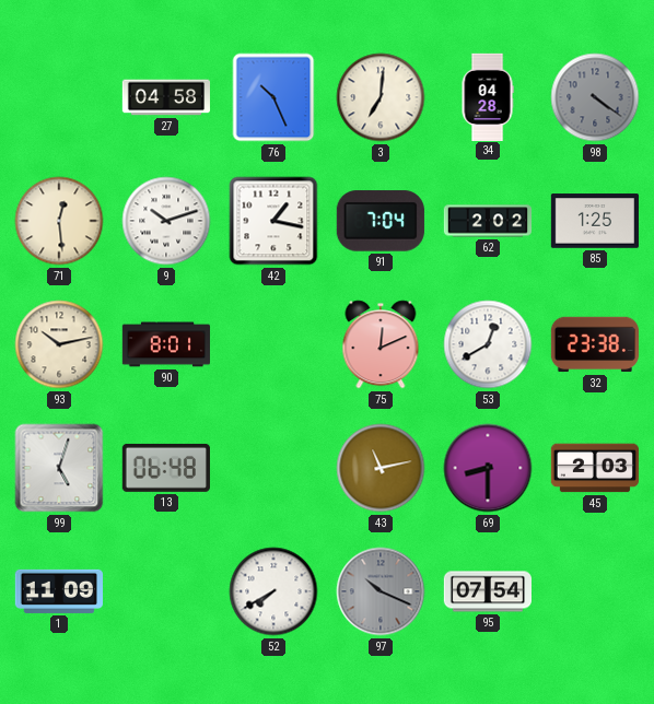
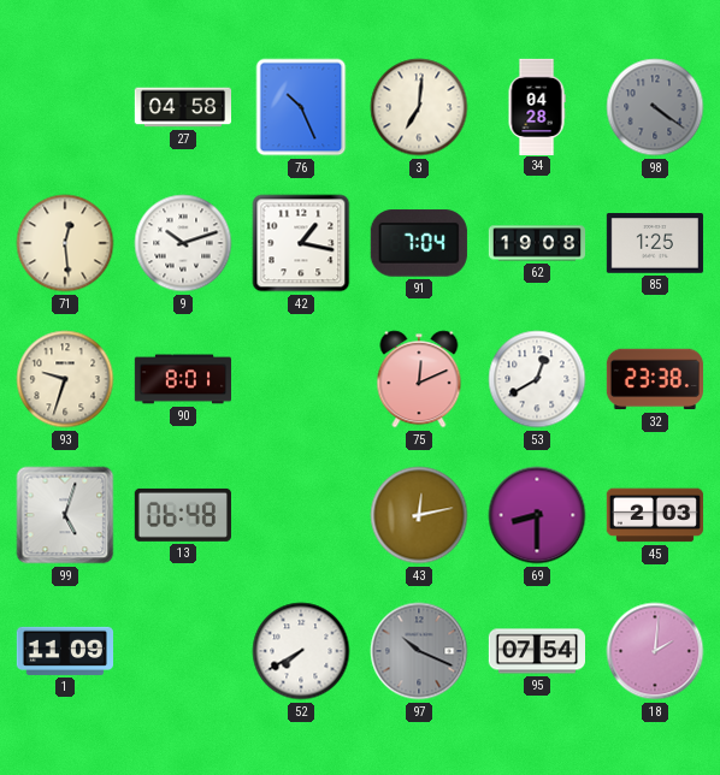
62: 2:02 -> 19:08 (536, 243)
93: 10:13 -> 9:33 (65, 379)
43: 11:13 -> 12:13 (419, 515)
18: none -> 2:01 (655, 651)
